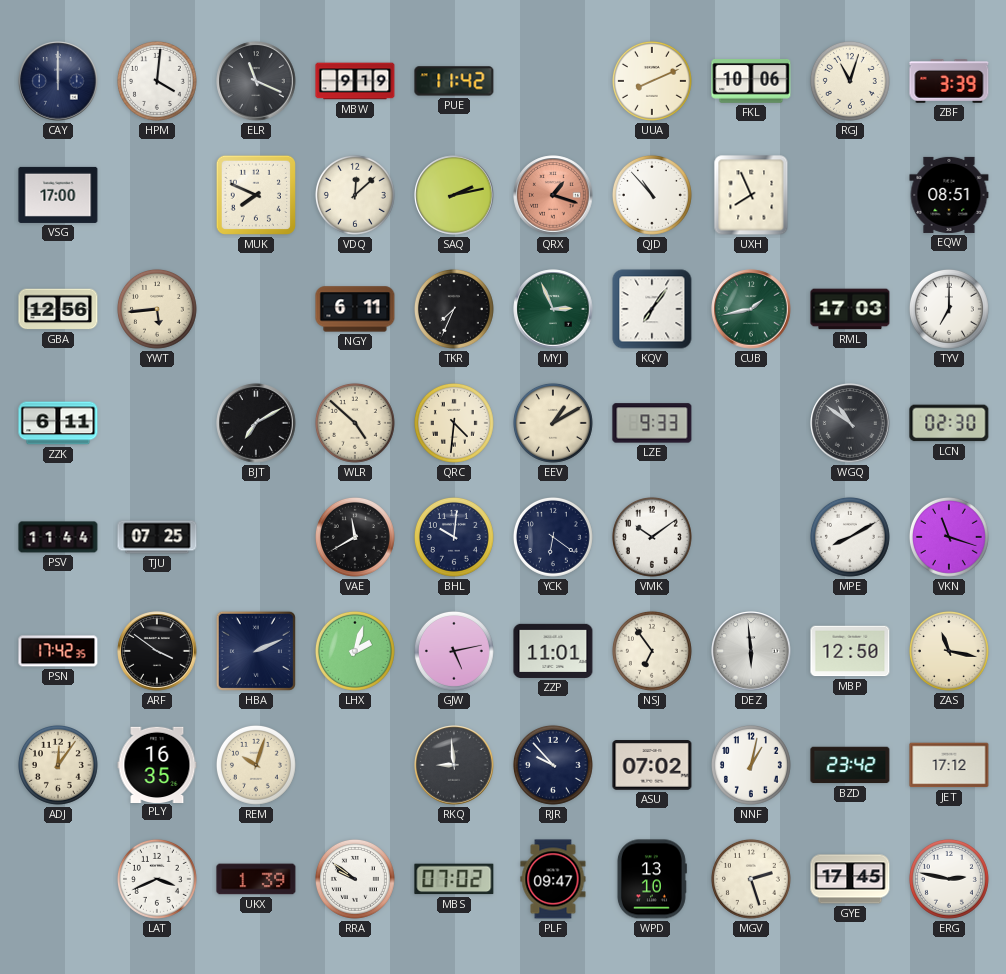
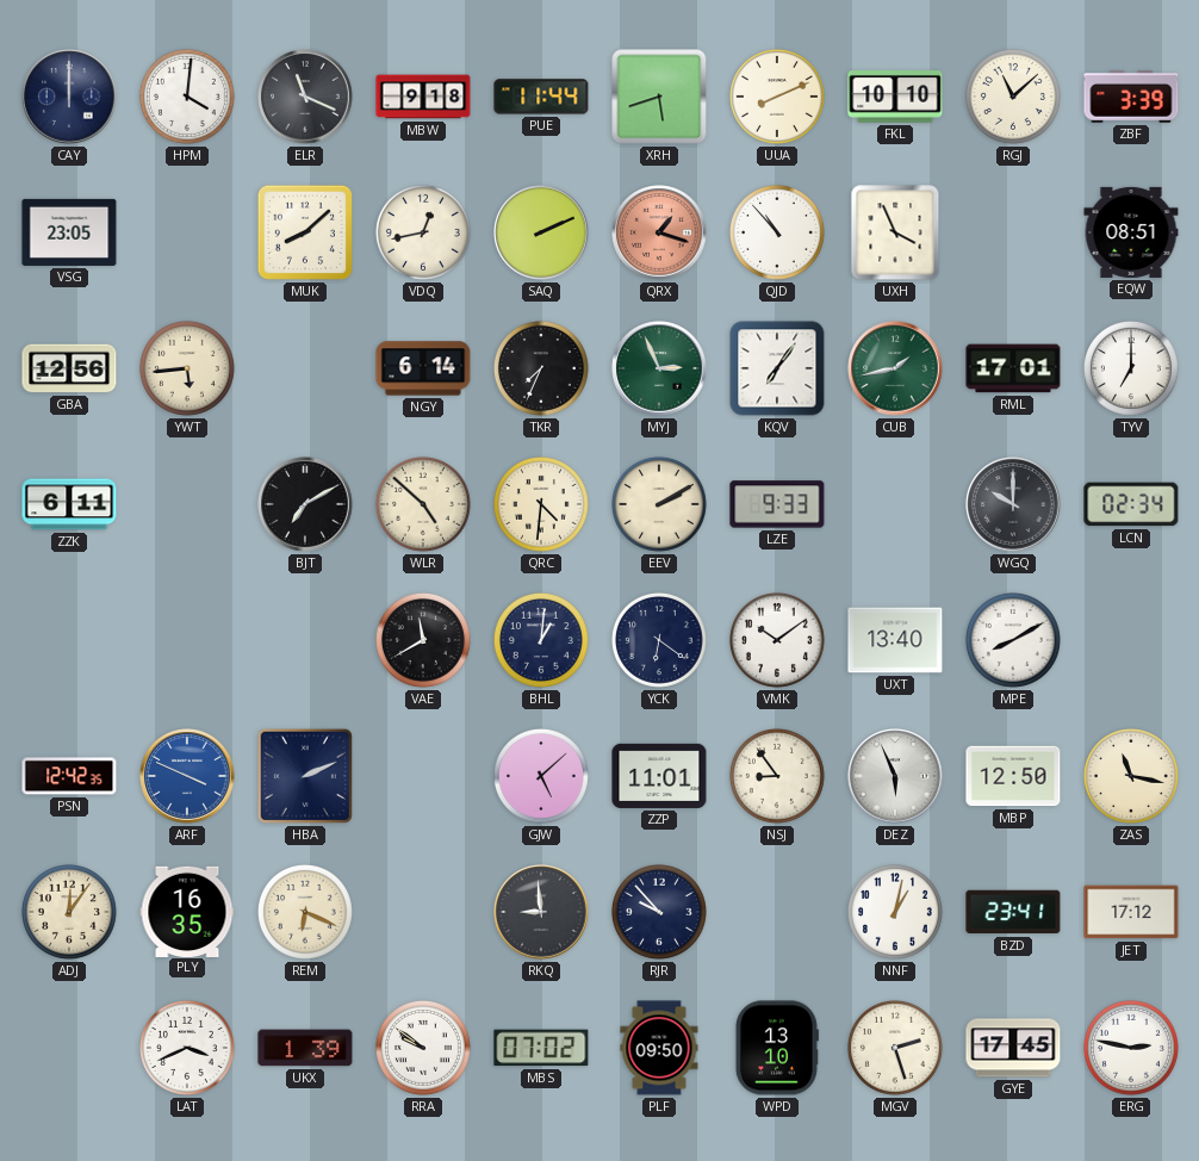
MBW: 9:19 -> 9:18 (423, 97)
PUE: 11:42 -> 11:44 (541, 97)
XRH: none -> 5:42 (659, 97)
FKL: 10:06 -> 10:10 (895, 98)
RGJ: 11:03 -> 11:08 (1013, 97)
VSG: 17:00 -> 23:05 (69, 232)
MUK: 7:49 -> 8:08 (305, 232)
VDQ: 12:08 -> 12:43 (423, 232)
SAQ: 2:13 -> 2:11 (541, 232)
UXH: 7:56 -> 3:56 (895, 232)
NGY: 6:11 -> 6:14 (423, 368)
RML: 17:03 -> 17:01 (1013, 368)
EEV: 1:10 -> 2:10 (659, 504)
WGQ: 10:51 -> 10:00 (1013, 504)
LCN: 02:30 -> 02:34 (1131, 504)
PSV: 11:44 -> none (58, 537)
TJU: 07:25 -> none (157, 537)
BHL: 10:01 -> 1:01 (541, 640)
UXT: none -> 13:40 (895, 640)
VKN: 11:18 -> none (949, 537)
PSN: 17:42 -> 12:42 (69, 776)
ARF: 3:51 -> 3:49 (187, 776)
ARF dial: black -> blue (187, 776)
LHX: 2:03 -> none (355, 651)
GJW: 5:13 -> 5:08 (541, 776)
NSJ: 6:54 -> 8:54 (777, 776)
DEZ: 5:59 -> 5:56 (895, 776)
REM: 10:03 -> 6:19 (305, 912)
ASU: 07:02 -> none (652, 765)
BZD: 23:42 -> 23:41 (1013, 912)
PLF: 09:47 -> 09:50 (659, 1048)
